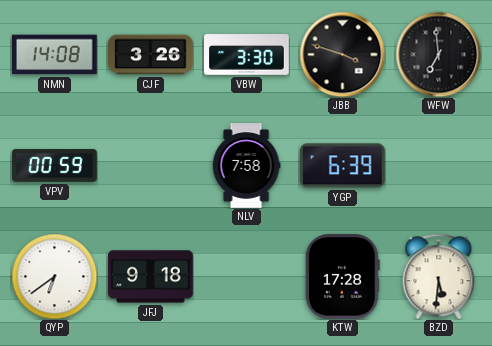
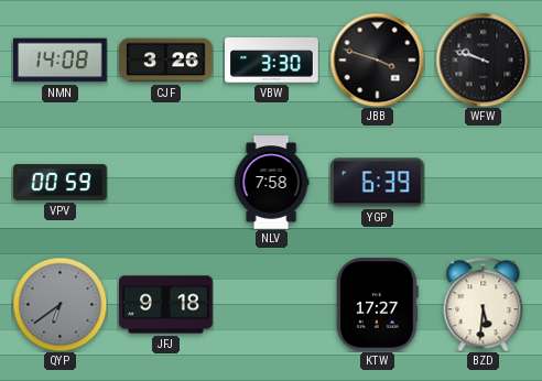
WFW: 6:59 -> 9:48 (483, 59)
QYP dial: white -> grey (59, 304)
KTW: 17:28 -> 17:27 (377, 305)
